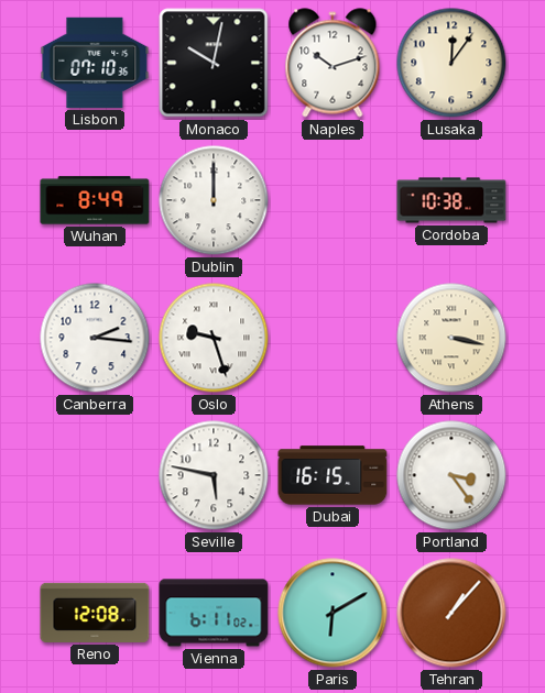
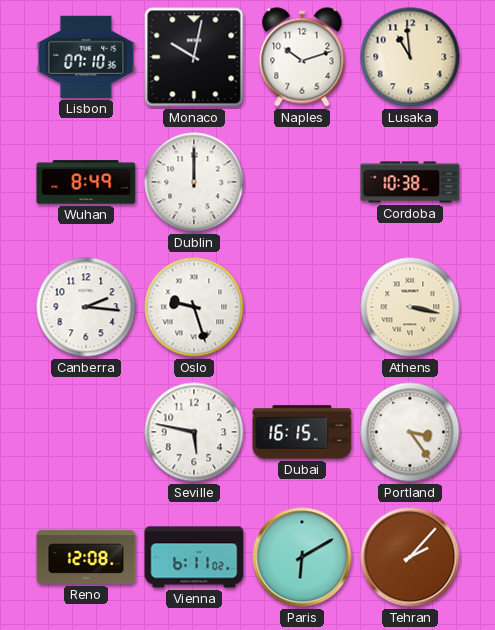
Lusaka: 12:06 -> 10:59 (410, 57)
Tehran: 1:07 -> 2:07 (410, 557)
